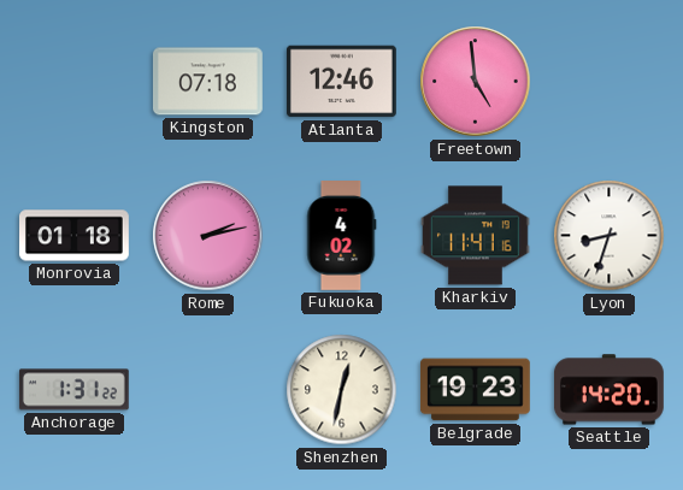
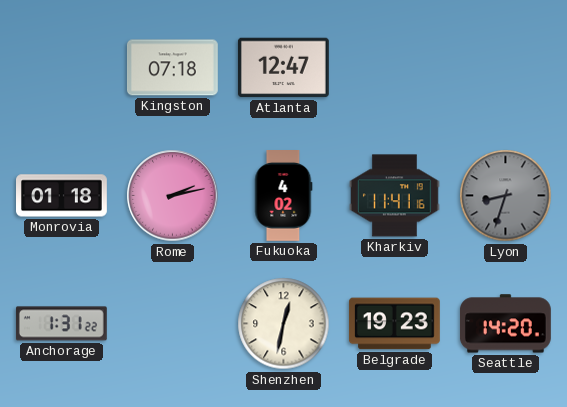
Atlanta: 12:46 -> 12:47 (283, 68)
Freetown: 4:59 -> none (476, 82)
Lyon dial: white -> grey (506, 196)
